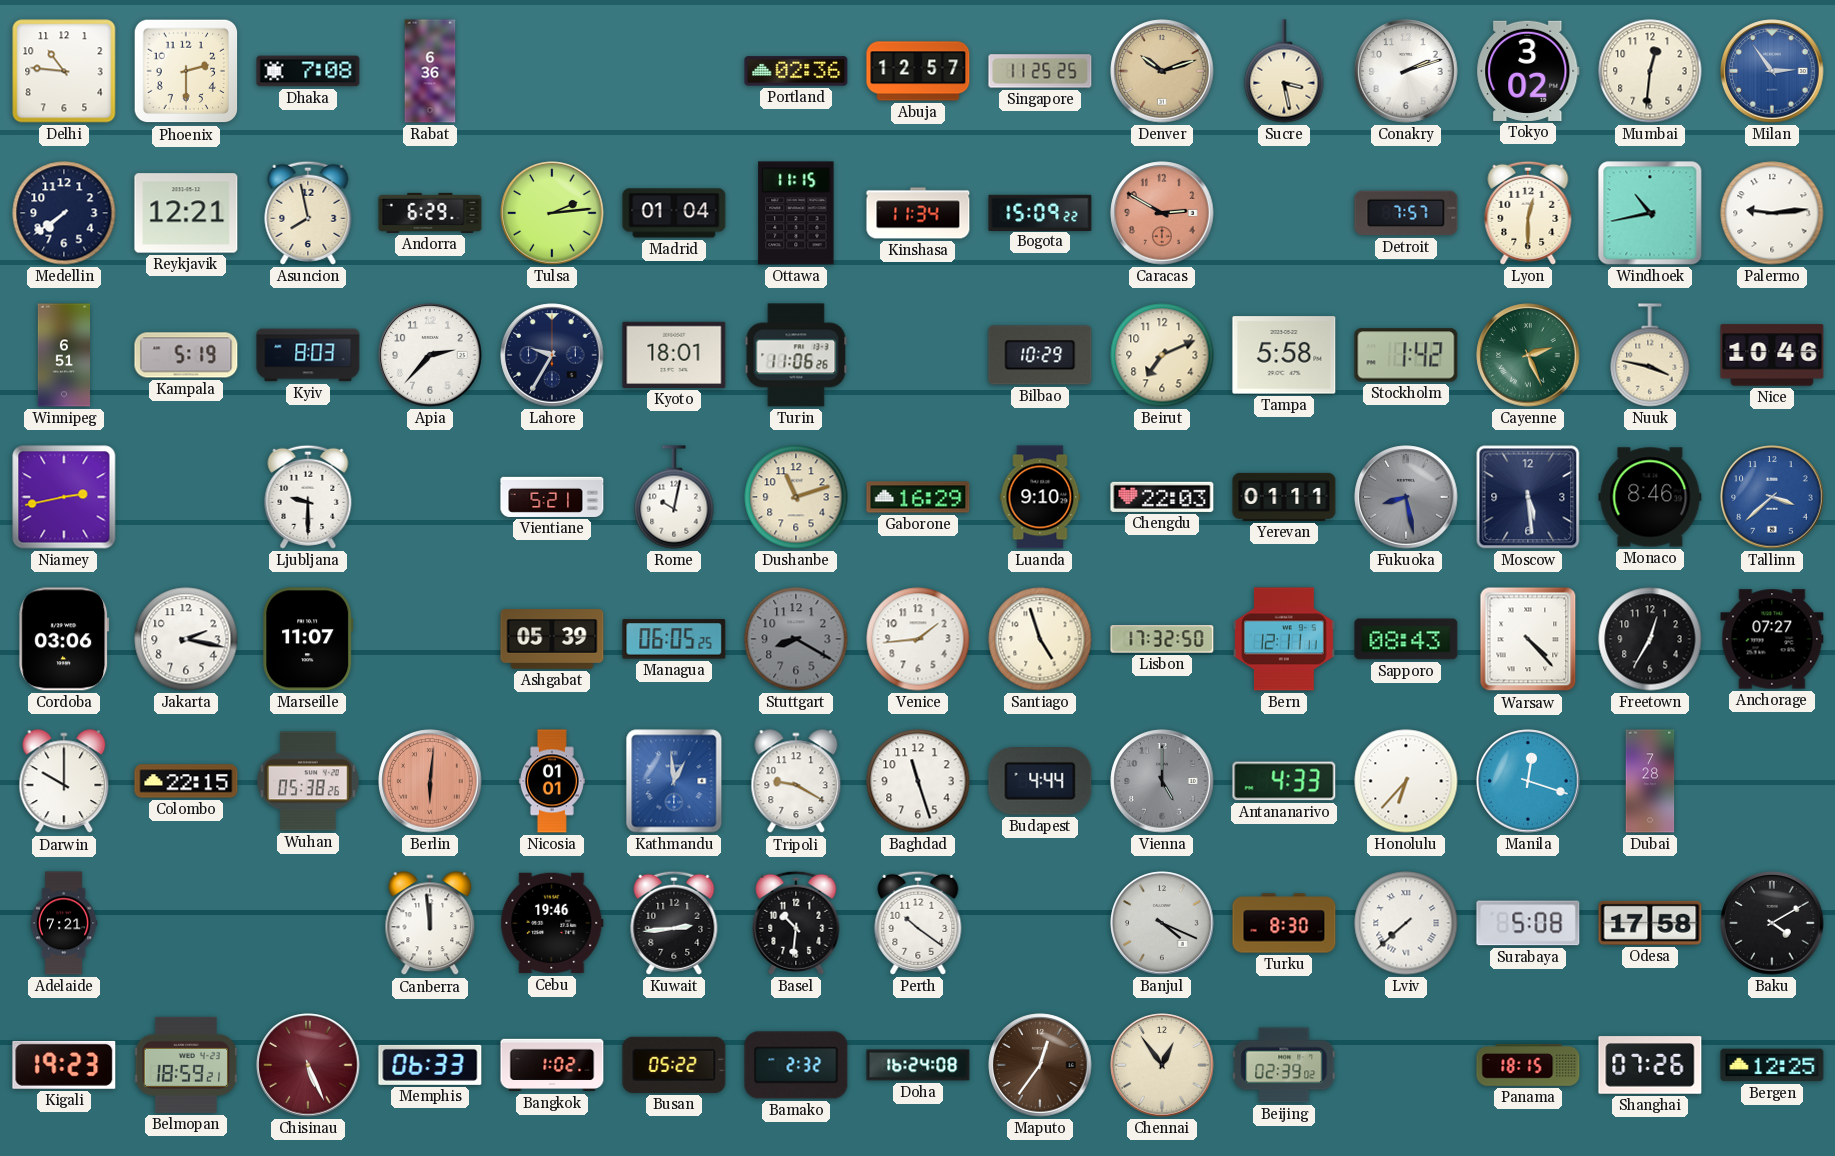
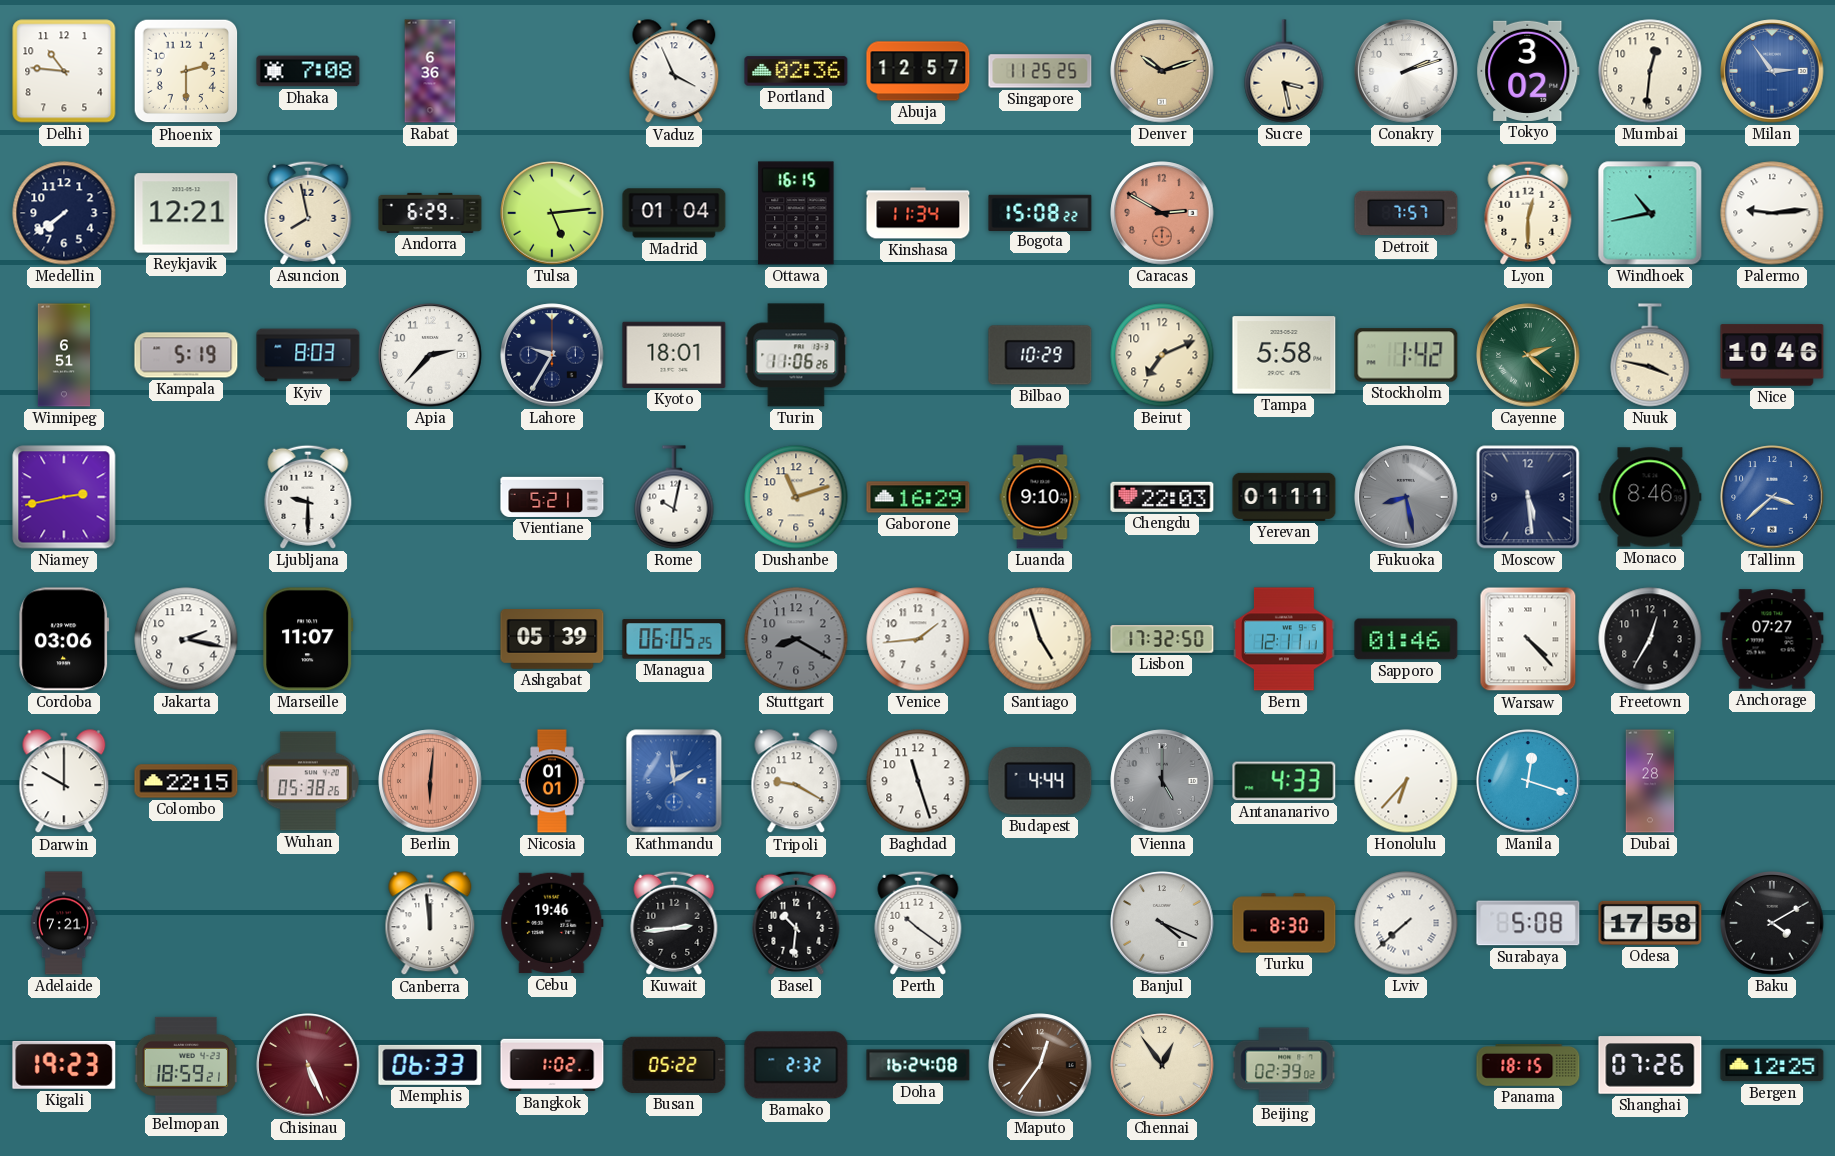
Vaduz: none -> 3:56 (674, 72)
Tulsa: 2:14 -> 5:14 (552, 213)
Ottawa: 11:15 -> 16:15 (796, 213)
Bogota: 15:09 -> 15:08 (1040, 212)
Cayenne: 2:26 -> 2:22 (1528, 355)
Sapporo: 08:43 -> 01:46 (1406, 639)
Kathmandu: 12:59 -> 1:59 (674, 781)
